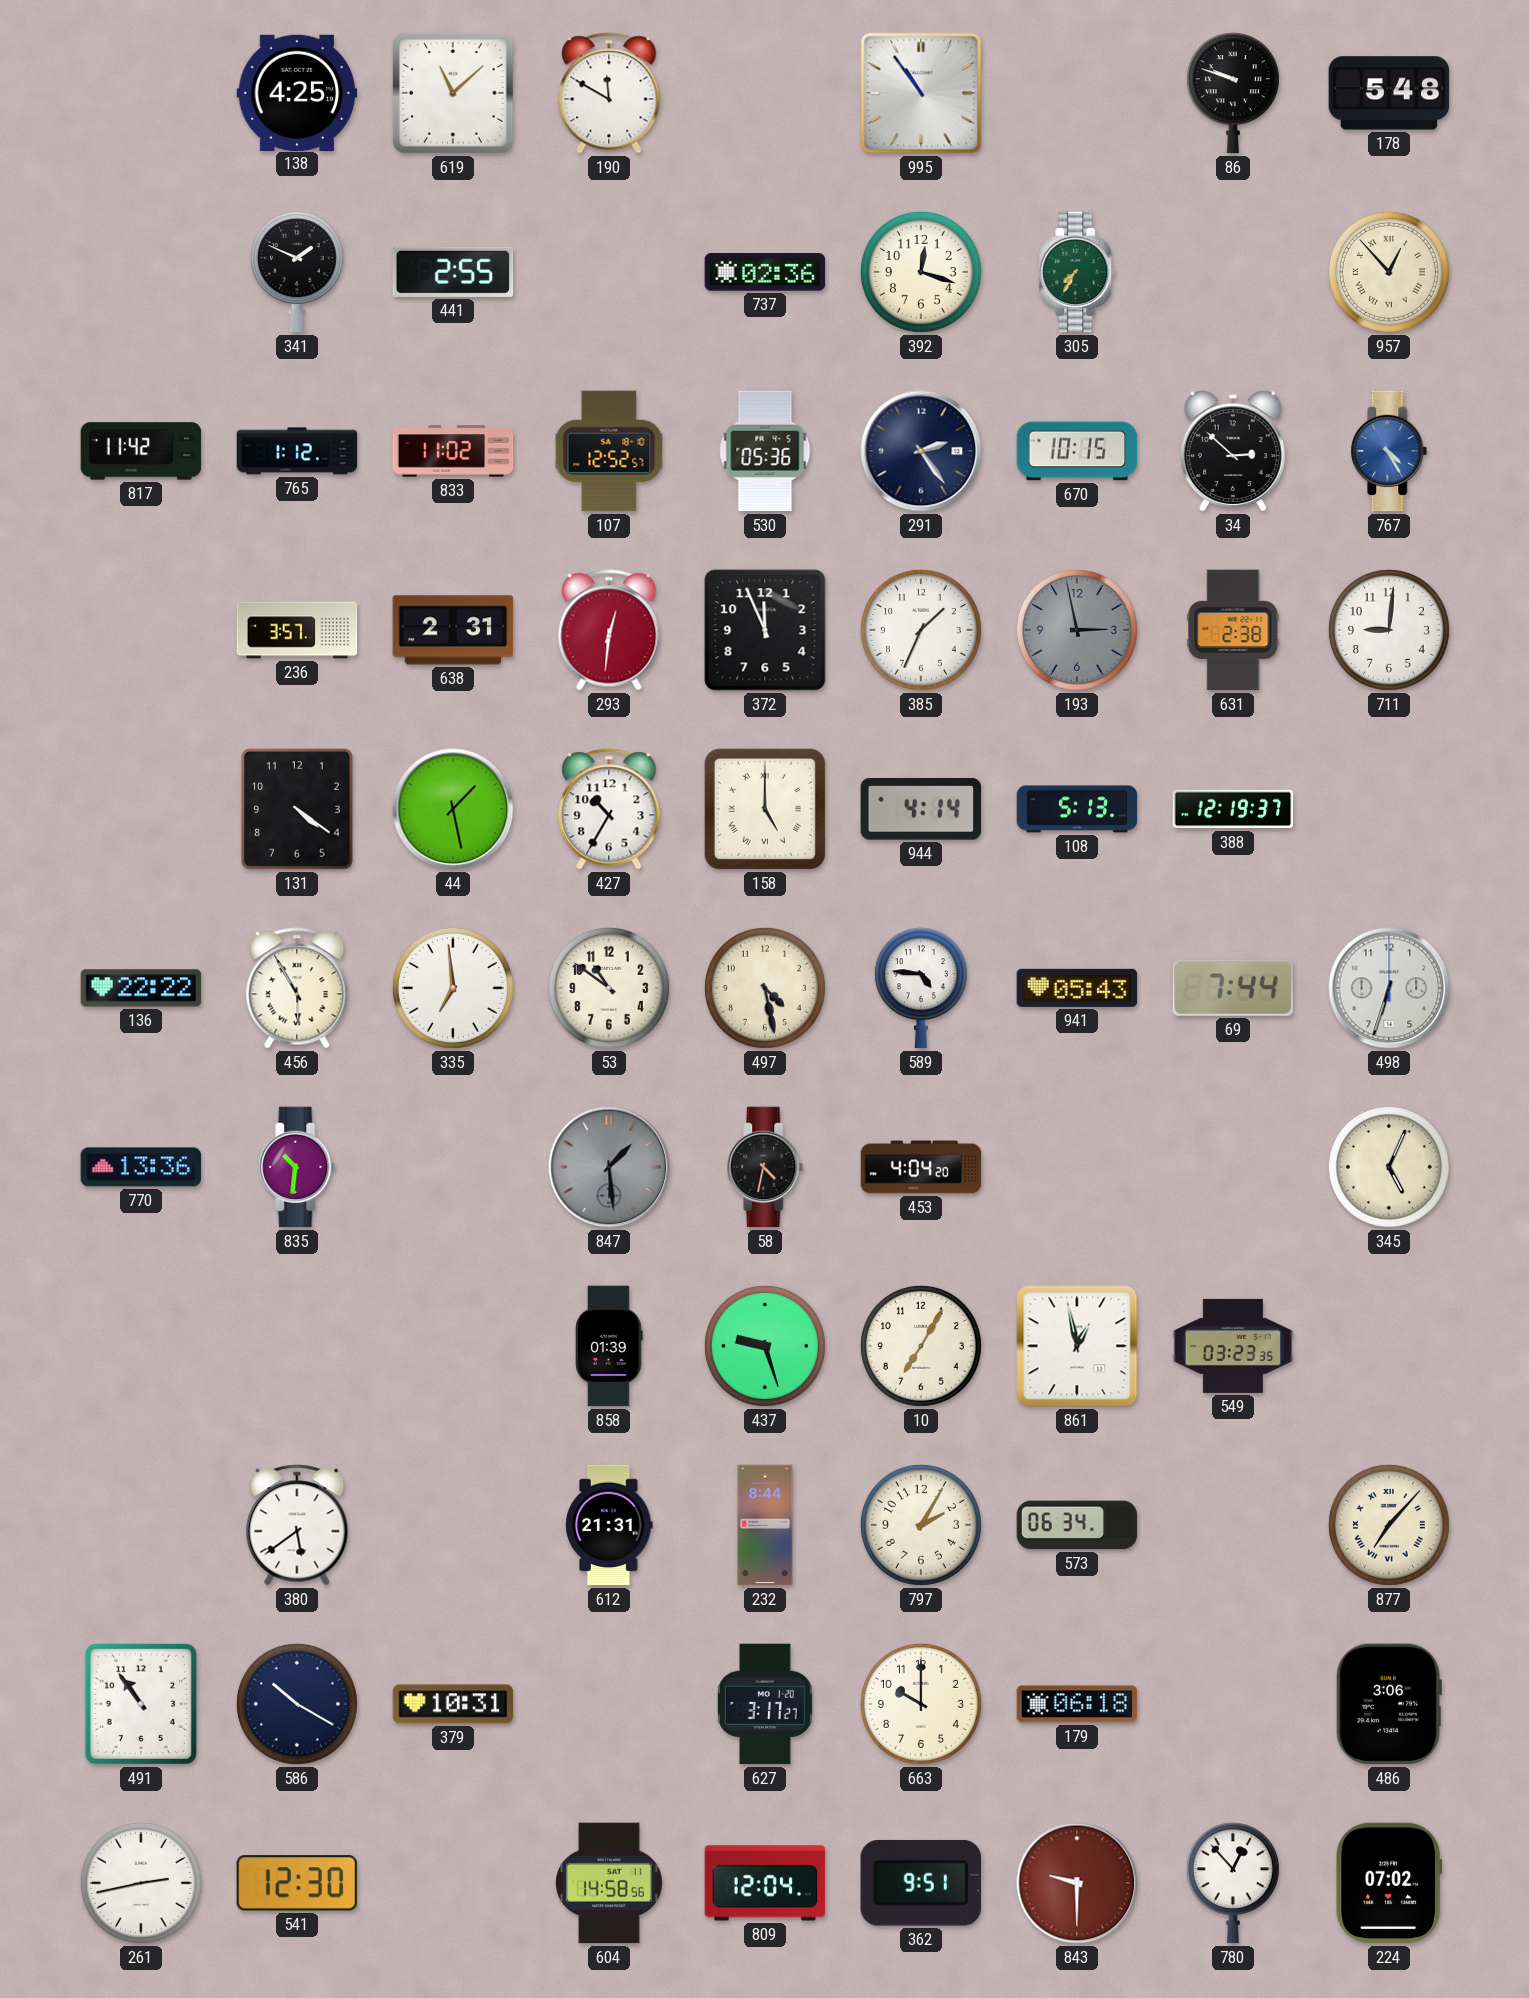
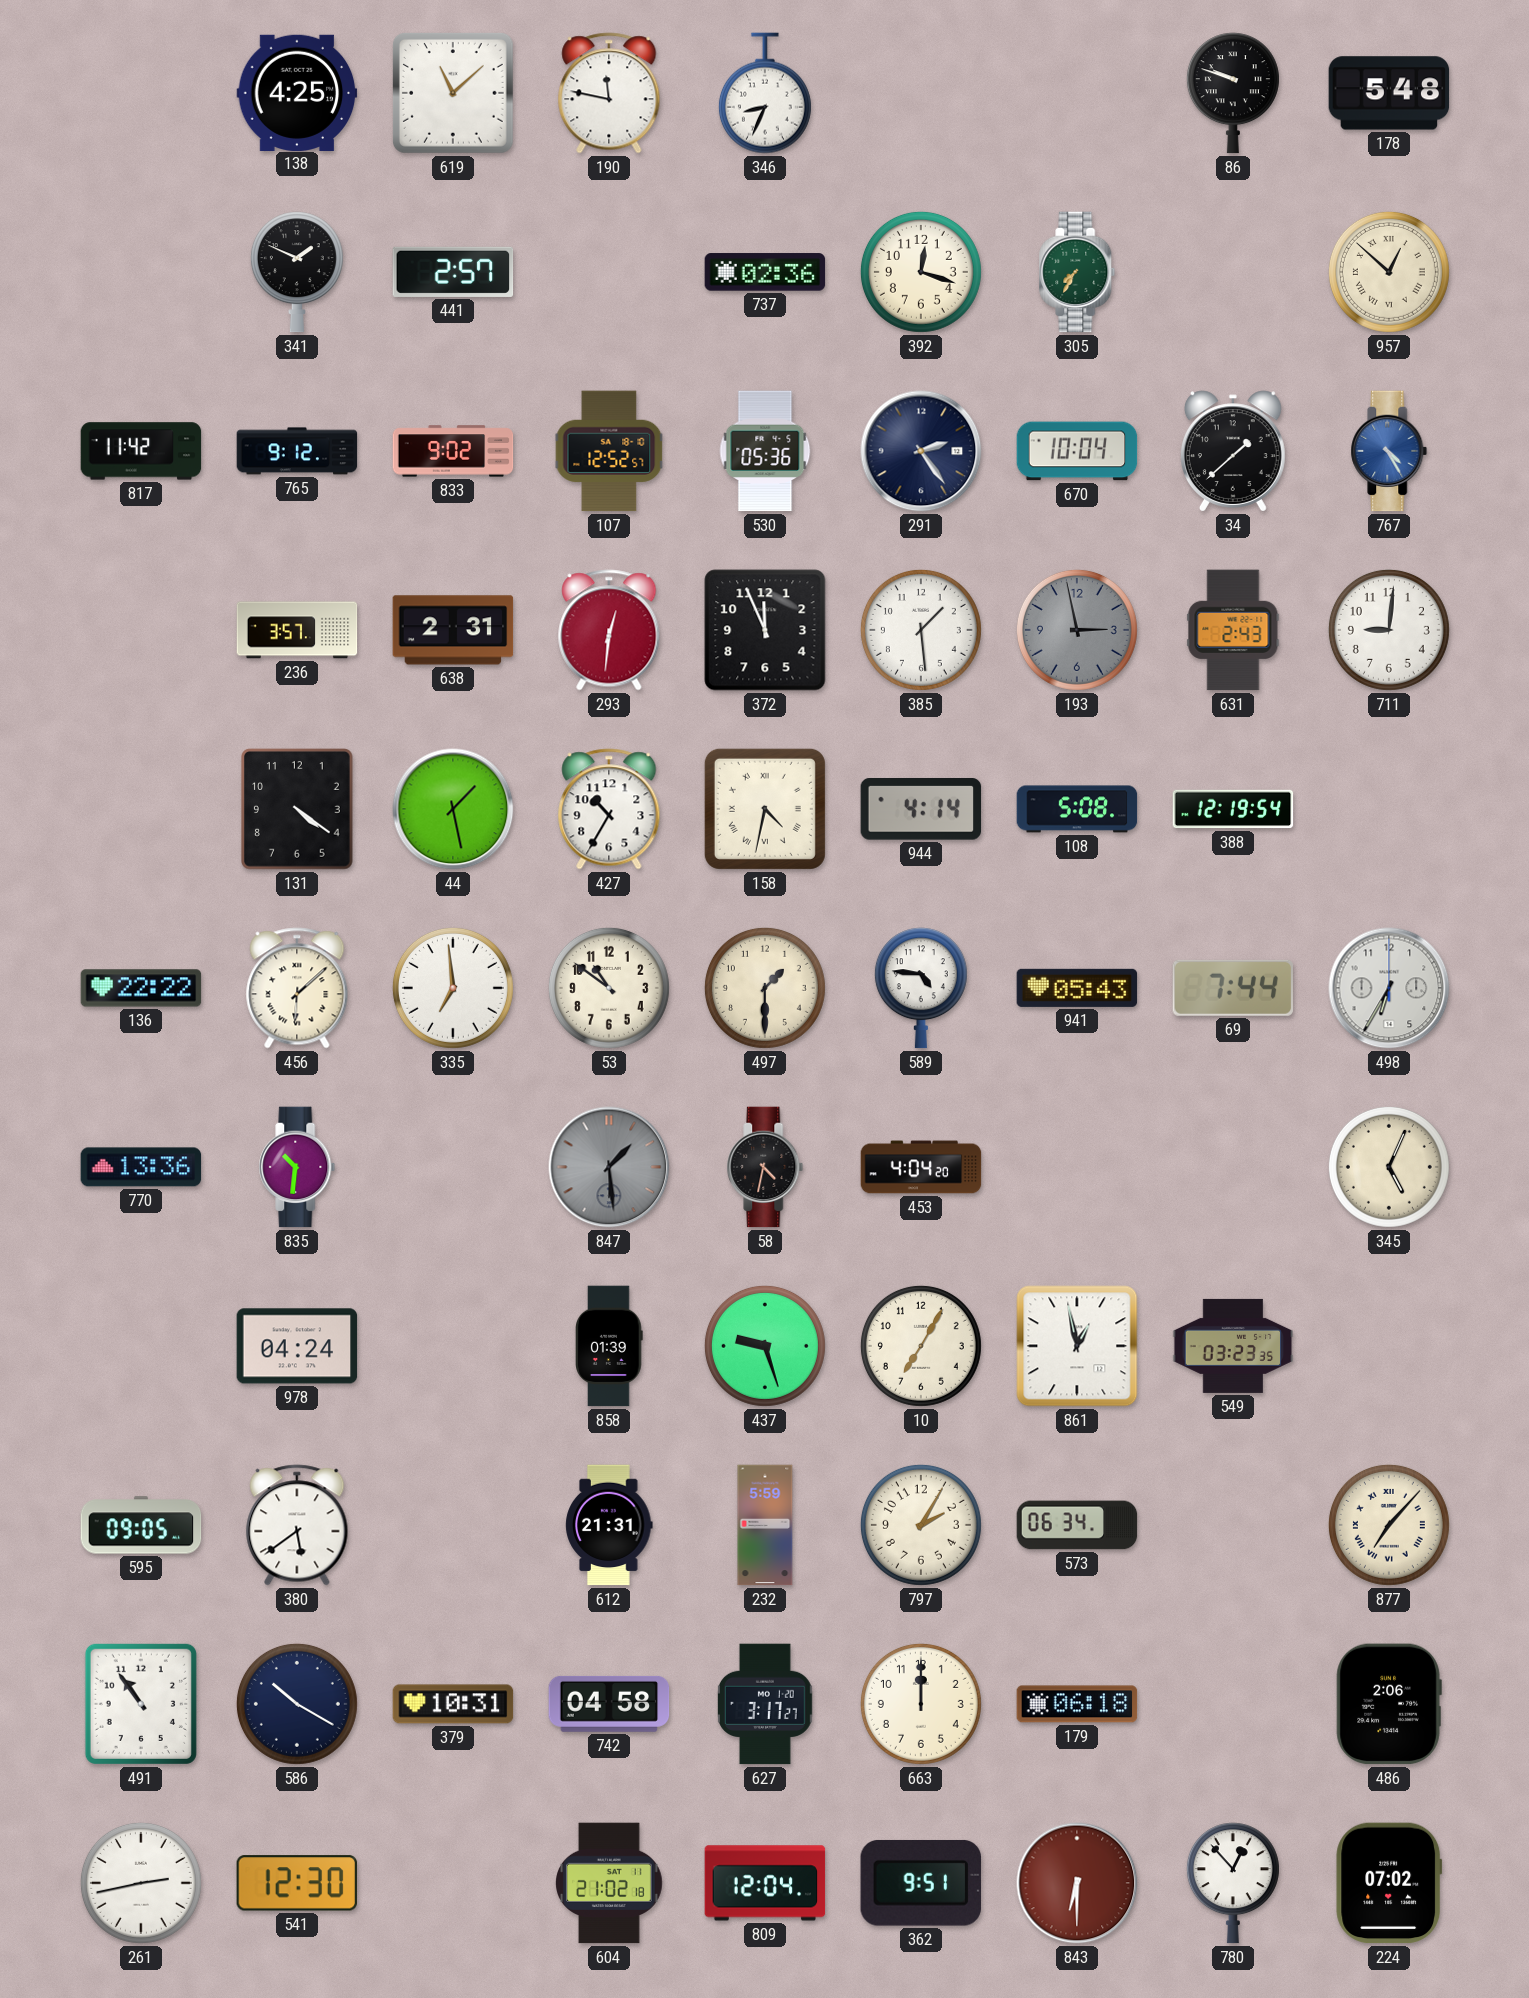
190: 11:50 -> 11:47 (609, 93)
346: none -> 8:34 (765, 93)
995: 10:54 -> none (921, 93)
441: 2:55 -> 2:57 (453, 272)
957: 12:53 -> 12:52 (1389, 272)
765: 1:12 -> 9:12 (297, 451)
833: 11:02 -> 9:02 (453, 451)
670: 10:15 -> 10:04 (1077, 451)
34: 2:52 -> 1:38 (1233, 451)
385: 1:34 -> 1:29 (921, 630)
631: 2:38 -> 2:43 (1233, 630)
158: 5:00 -> 4:32 (765, 809)
108: 5:13 -> 5:08 (1077, 809)
388: 12:19:37 -> 12:19:54 (1233, 809)
456: 5:55 -> 6:08 (297, 988)
497: 4:28 -> 1:30 (765, 988)
498: 6:33 -> 6:35 (1389, 988)
978: none -> 04:24 (297, 1346)
595: none -> 09:05 (141, 1525)
232: 8:44 -> 5:59 (765, 1525)
742: none -> 04:58 (609, 1704)
663: 10:00 -> 12:00 (921, 1704)
486: 3:06 -> 2:06 (1389, 1704)
604: 14:58 -> 21:02 (610, 1883)
843: 9:30 -> 6:30 (1077, 1883)
